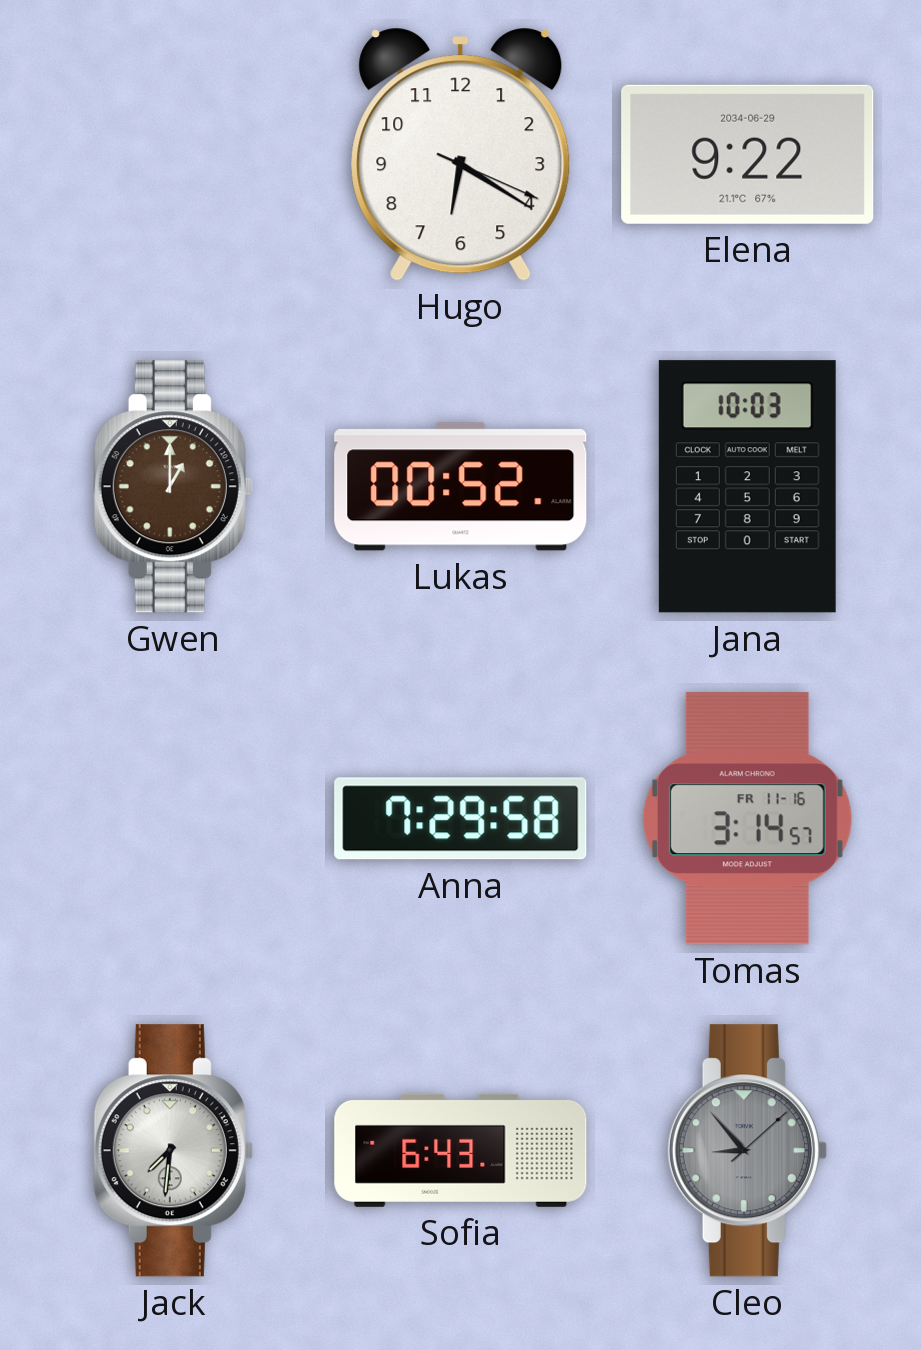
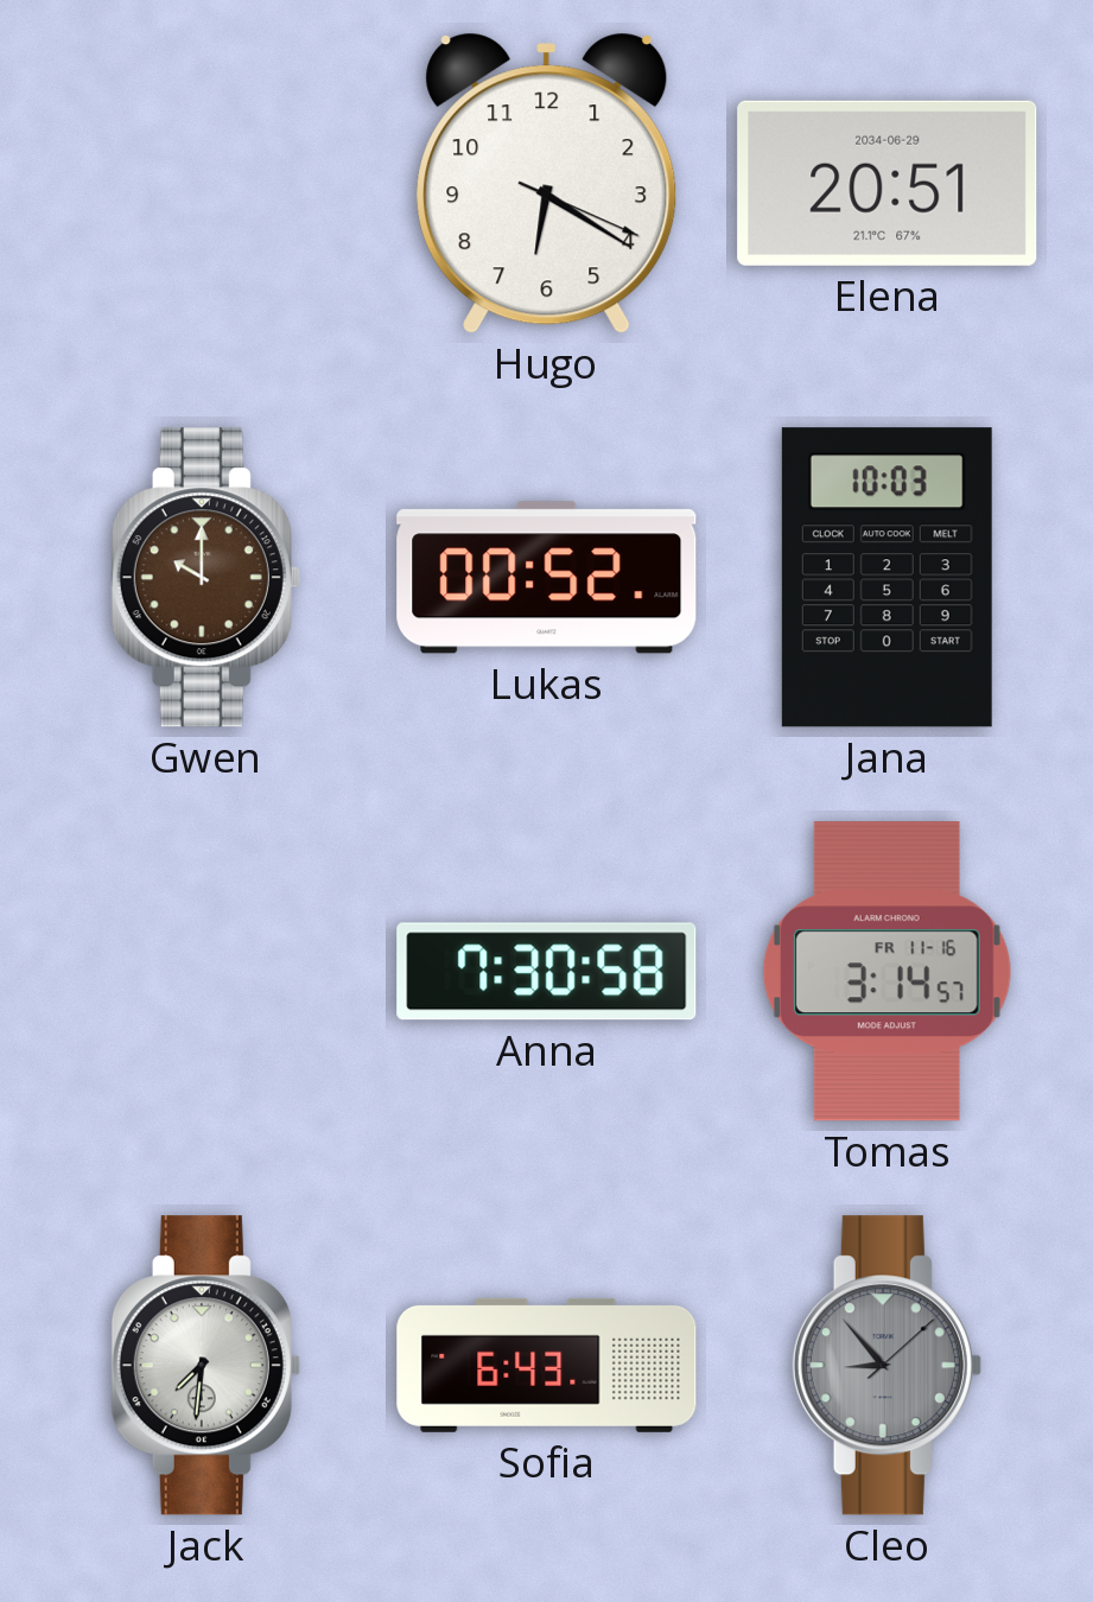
Elena: 9:22 -> 20:51 (888, 183)
Gwen: 1:00 -> 10:00 (205, 578)
Anna: 7:29 -> 7:30 (547, 972)
